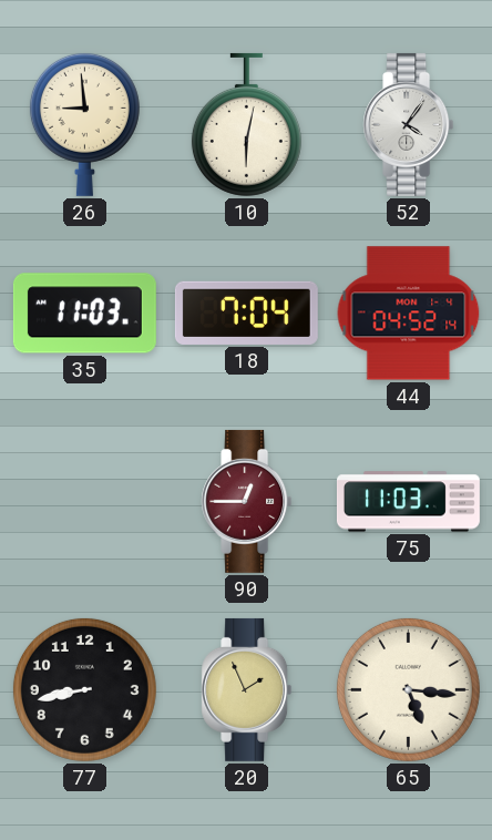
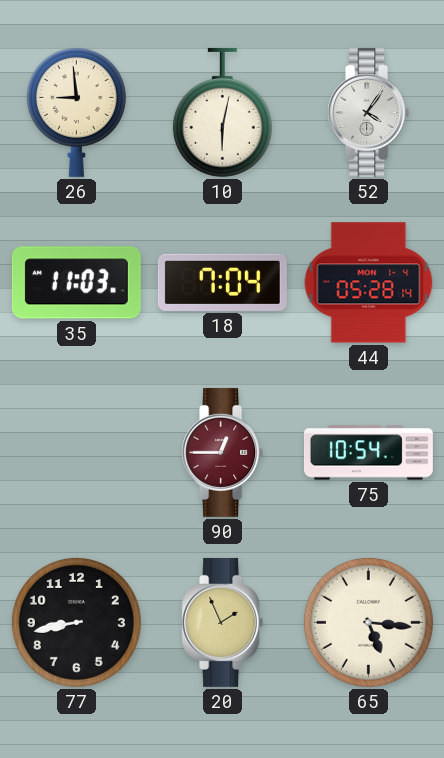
44: 04:52 -> 05:28 (369, 283)
75: 11:03 -> 10:54 (368, 453)
